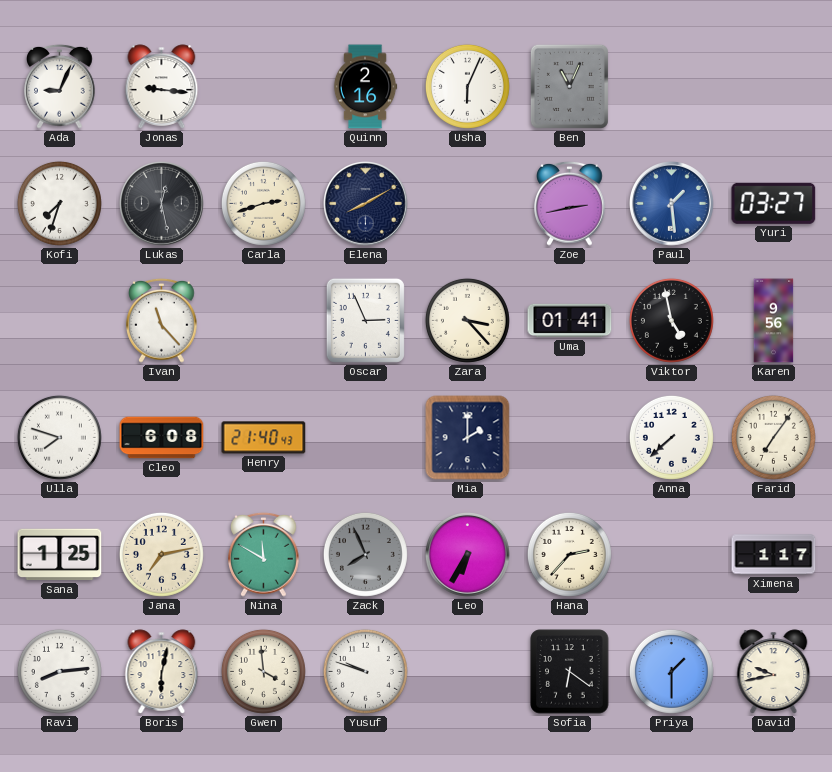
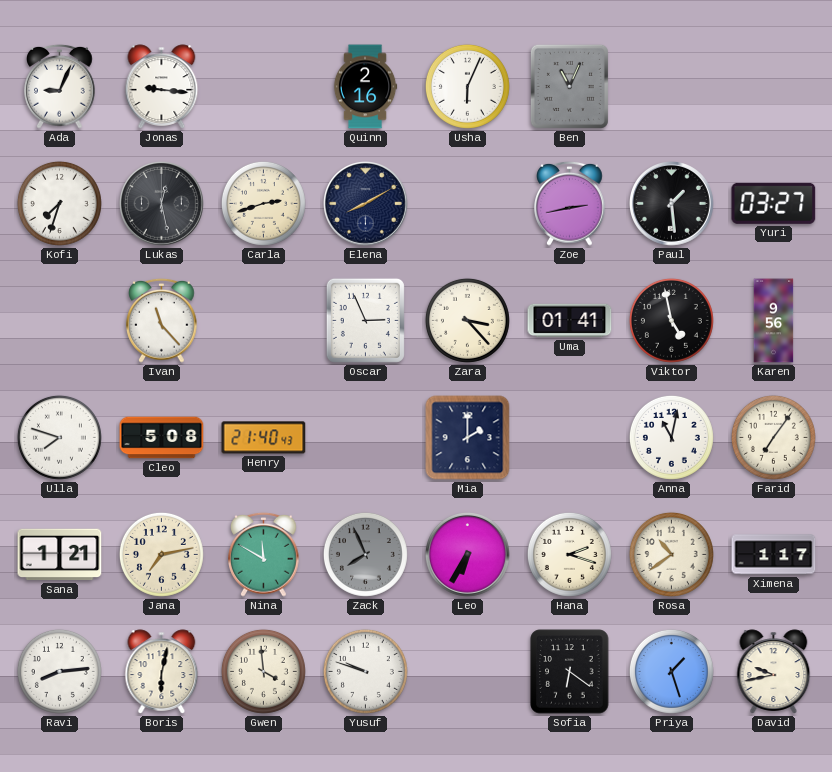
Paul dial: blue -> black (672, 204)
Cleo: 6:08 -> 5:08 (162, 438)
Anna: 7:38 -> 11:02 (671, 437)
Sana: 1:25 -> 1:21 (60, 555)
Hana: 2:37 -> 2:18 (569, 554)
Rosa: none -> 10:39 (671, 554)
Priya: 1:30 -> 1:27 (671, 671)
